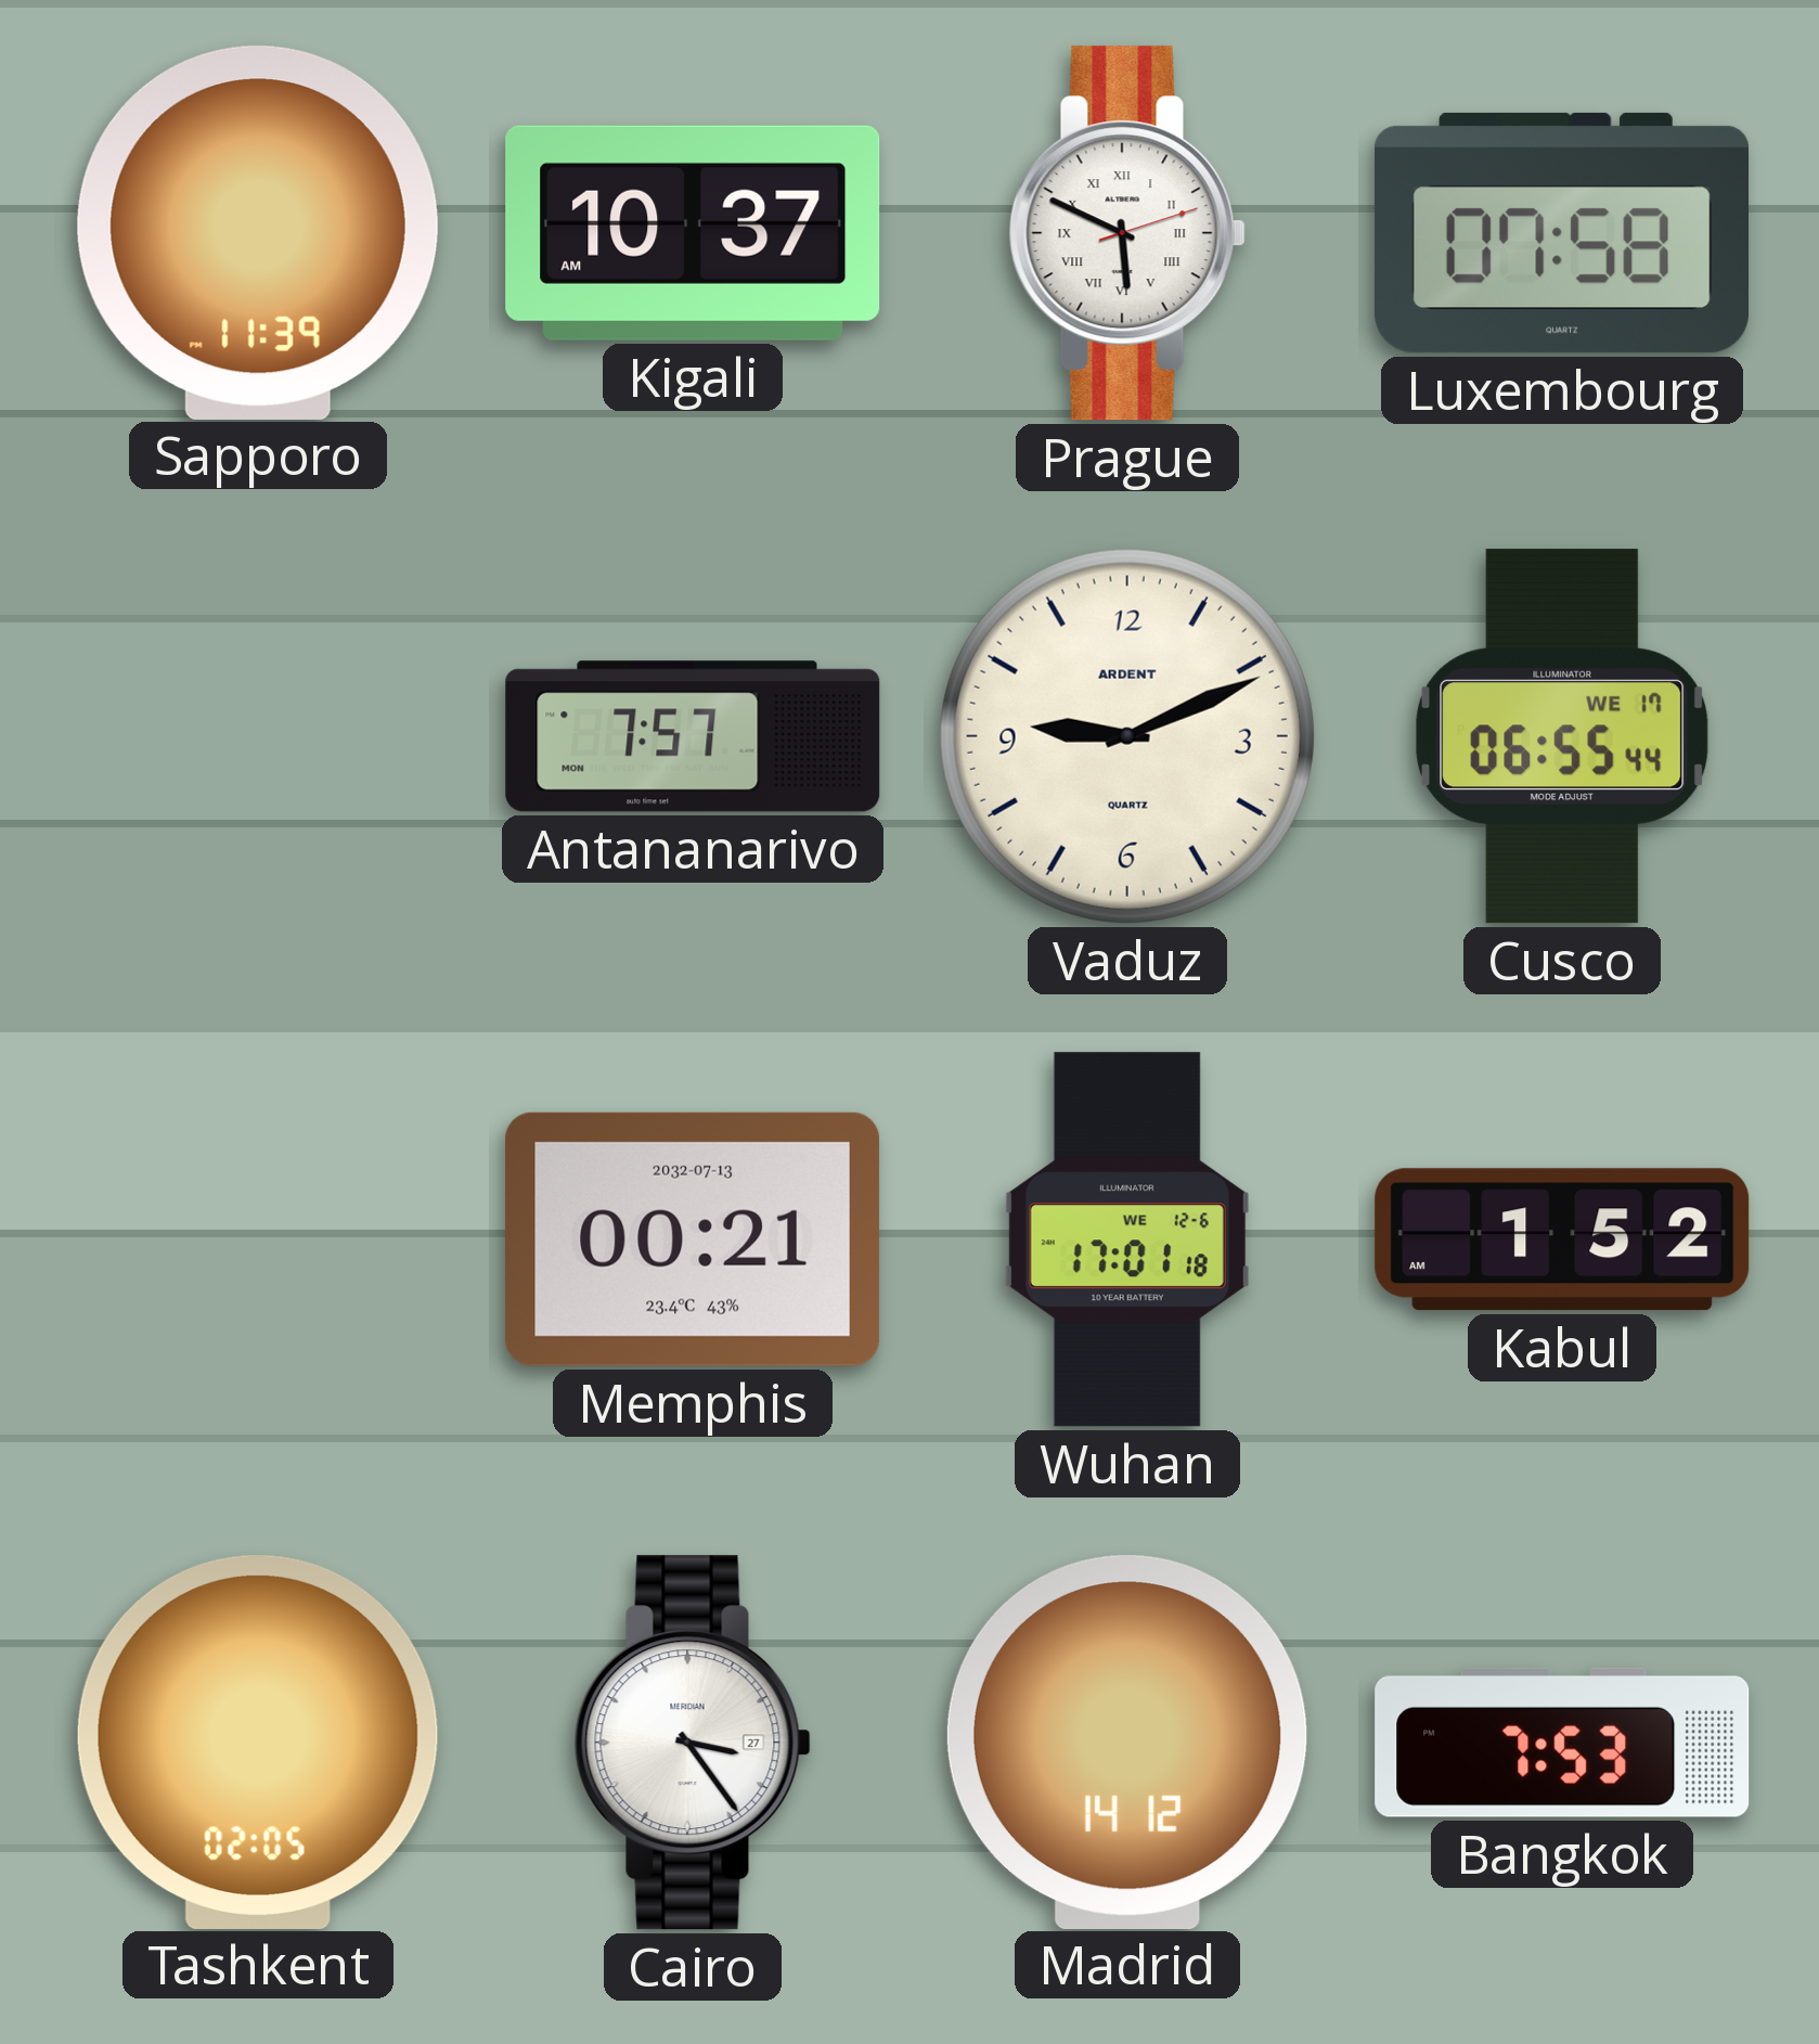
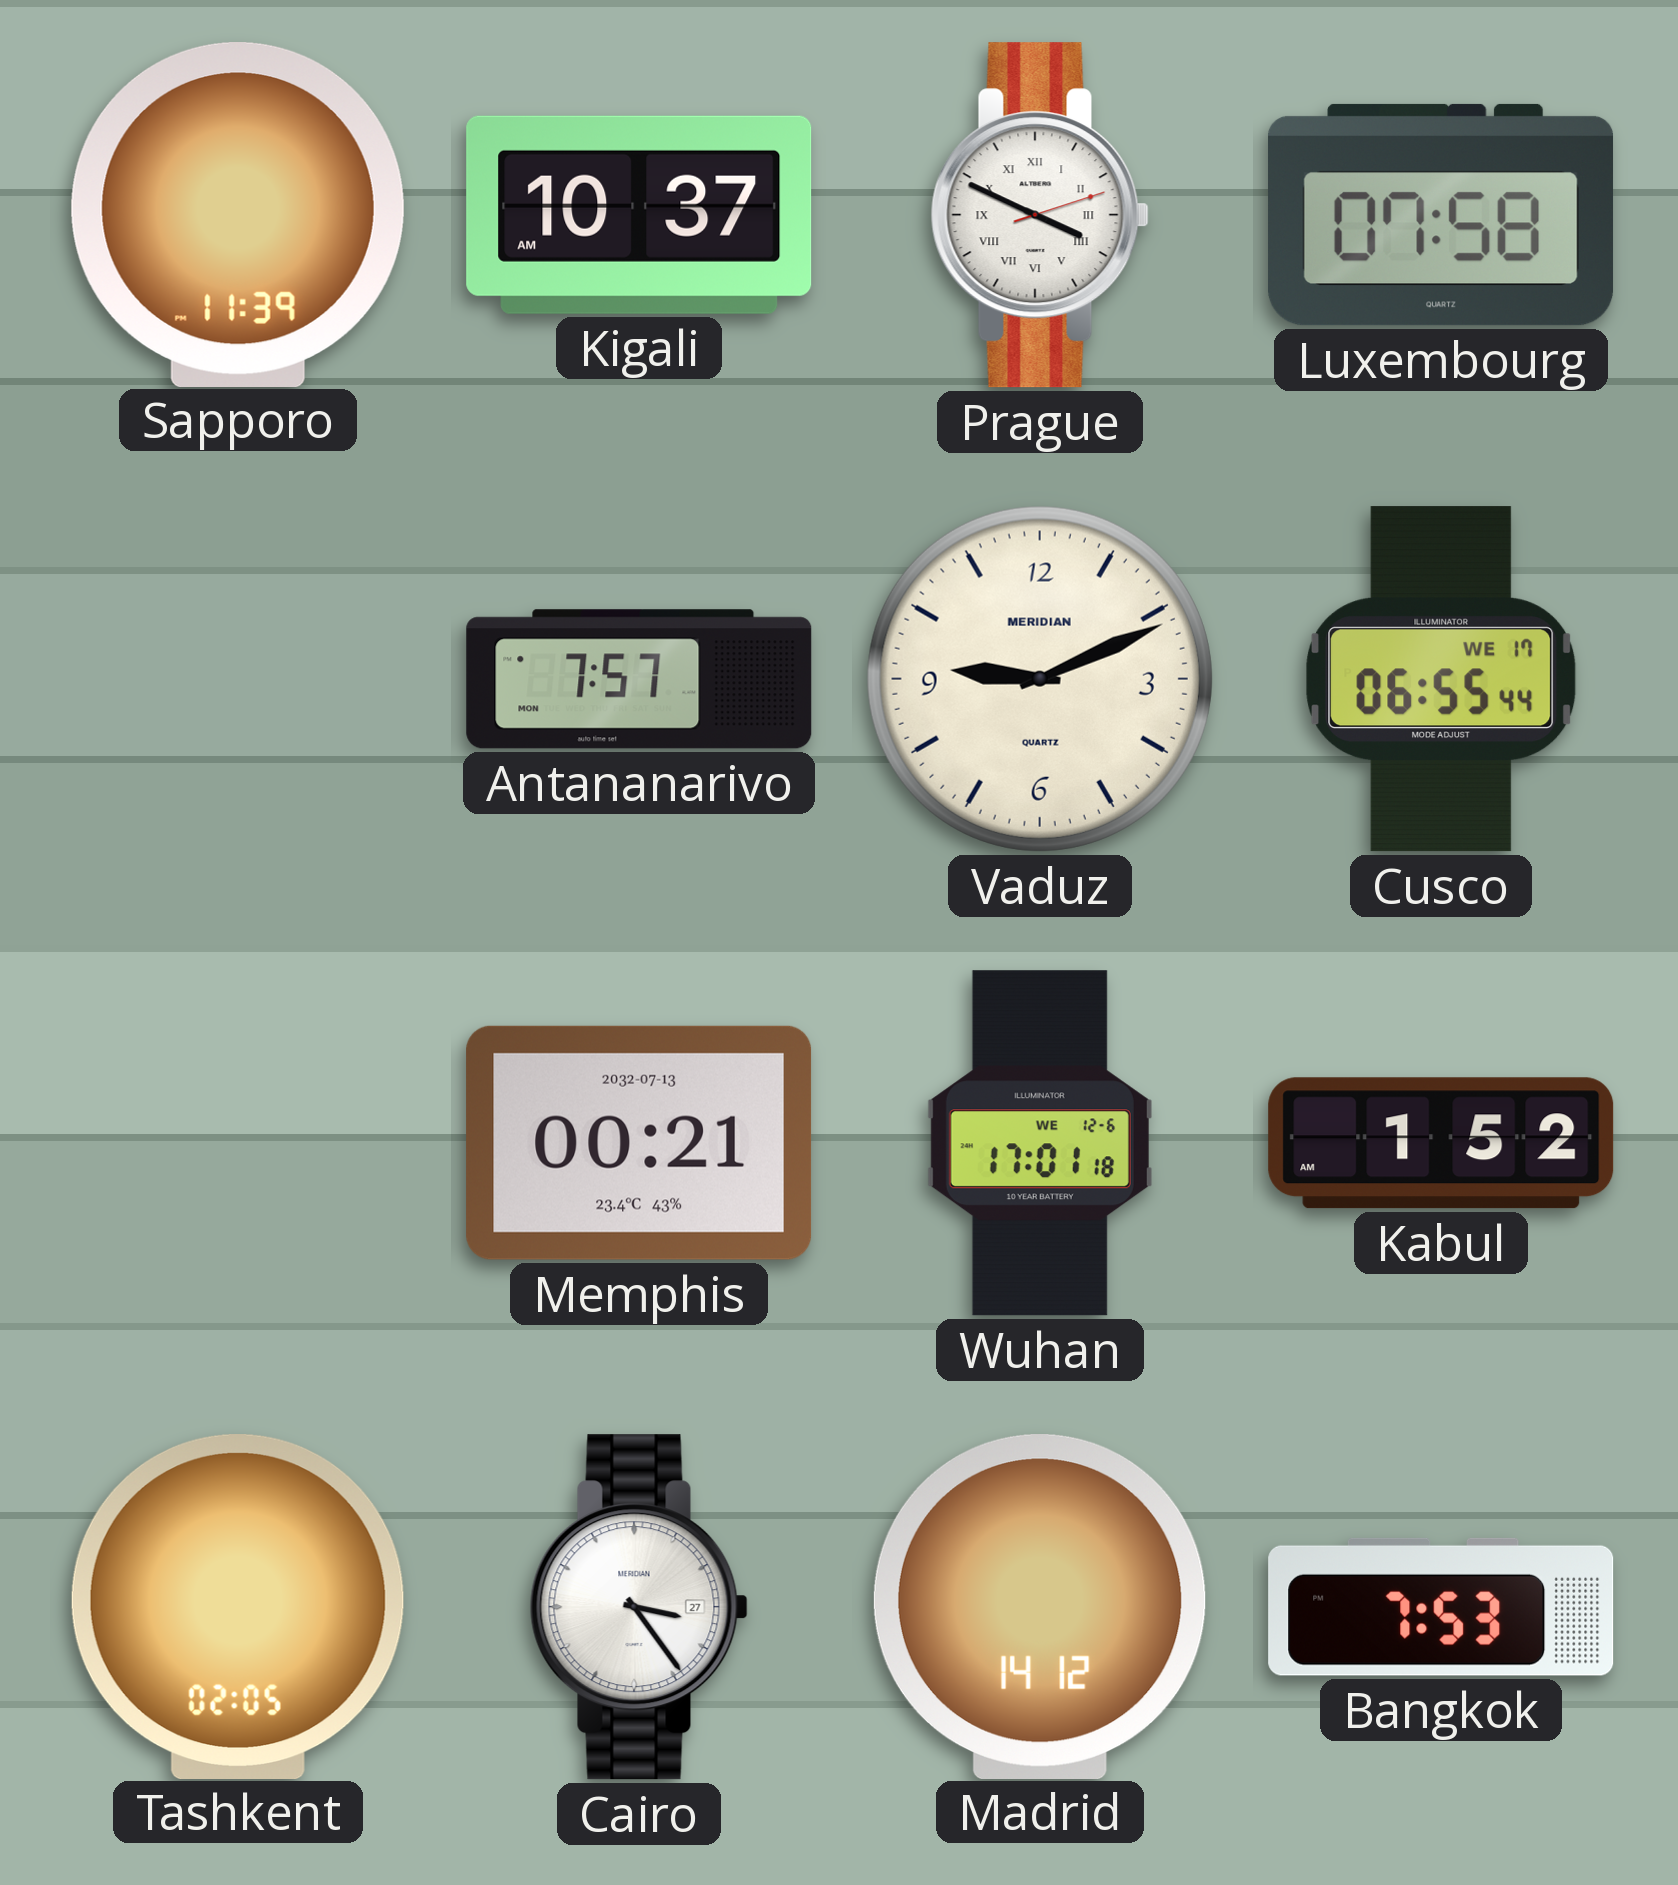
Prague: 5:49 -> 3:49 (1040, 215)
Vaduz brand: ARDENT -> MERIDIAN (1040, 679)
